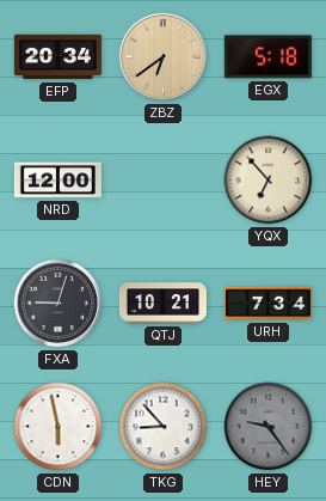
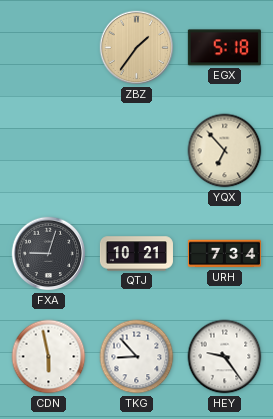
EFP: 20:34 -> none (57, 57)
ZBZ: 6:39 -> 1:36 (137, 48)
NRD: 12:00 -> none (57, 181)
HEY dial: grey -> white (225, 357)
